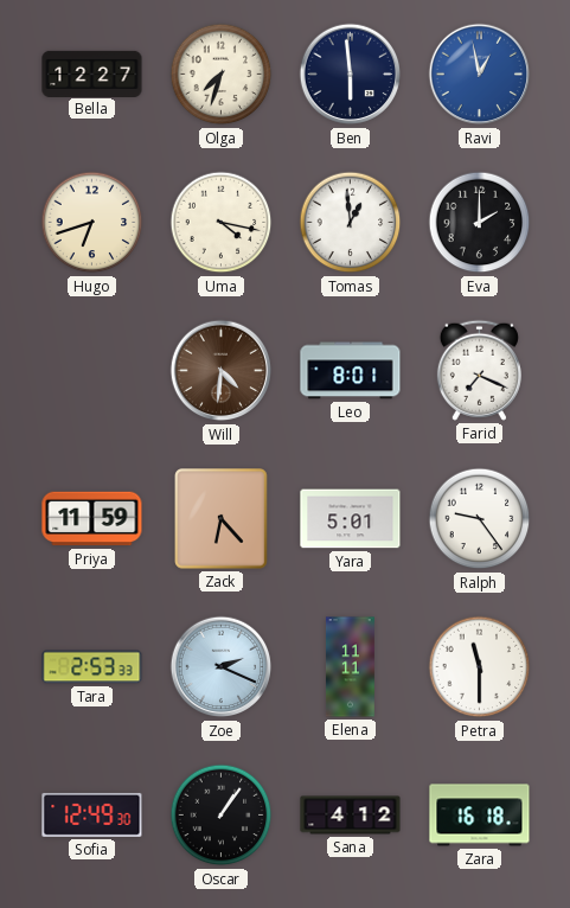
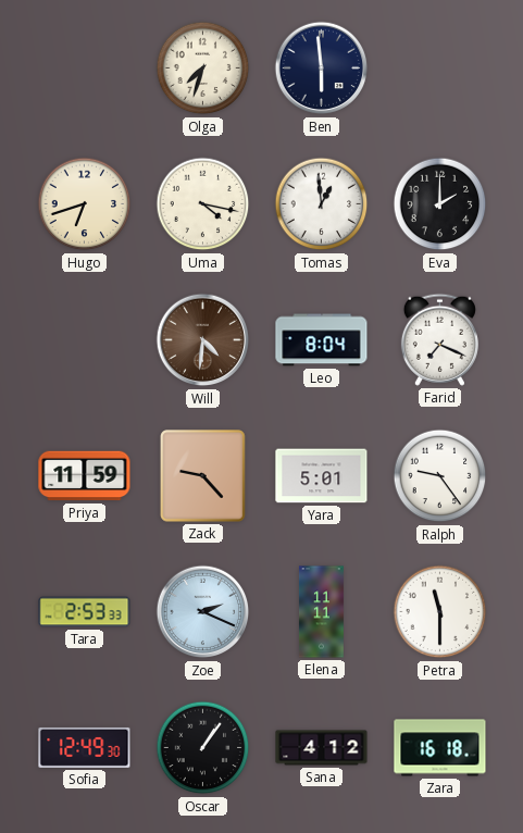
Bella: 12:27 -> none (92, 73)
Ravi: 12:58 -> none (480, 75)
Leo: 8:01 -> 8:04 (322, 340)
Zack: 6:23 -> 9:23 (203, 476)
